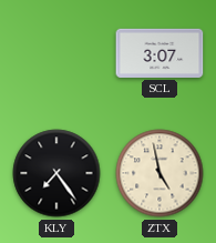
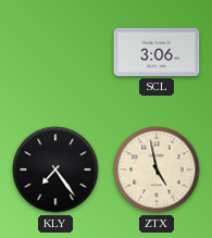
SCL: 3:07 -> 3:06 (157, 52)
